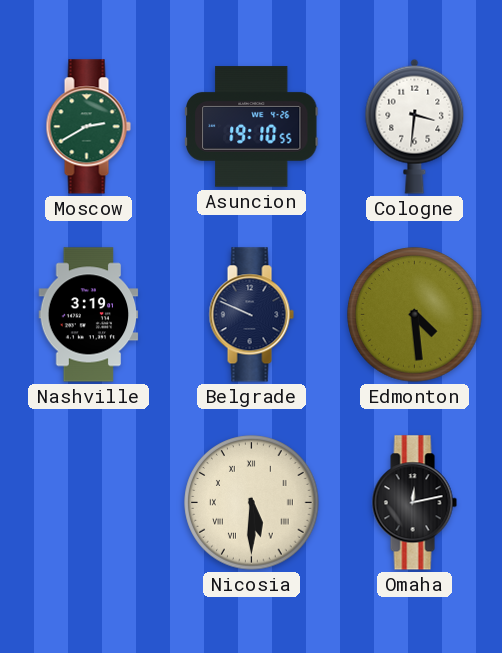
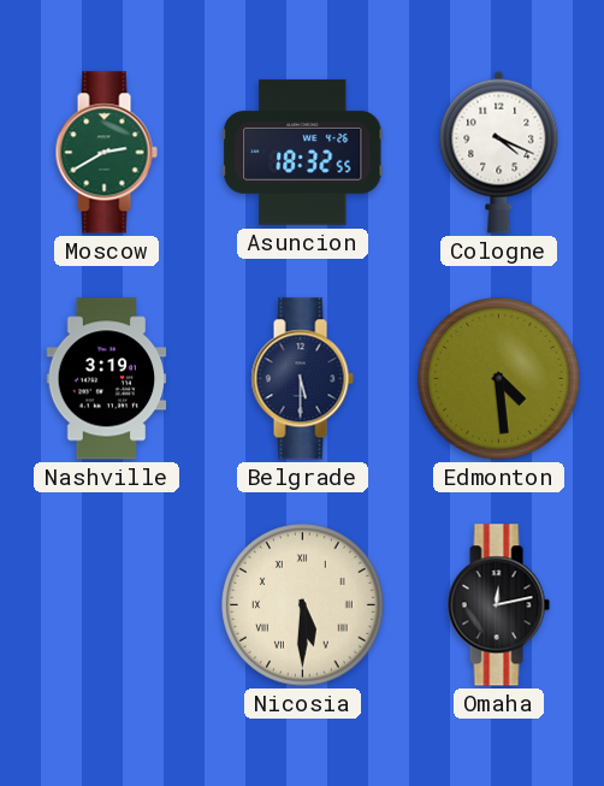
Asuncion: 19:10 -> 18:32 (303, 153)
Cologne: 3:31 -> 4:19 (499, 152)
Belgrade: 9:49 -> 5:30 (302, 379)
